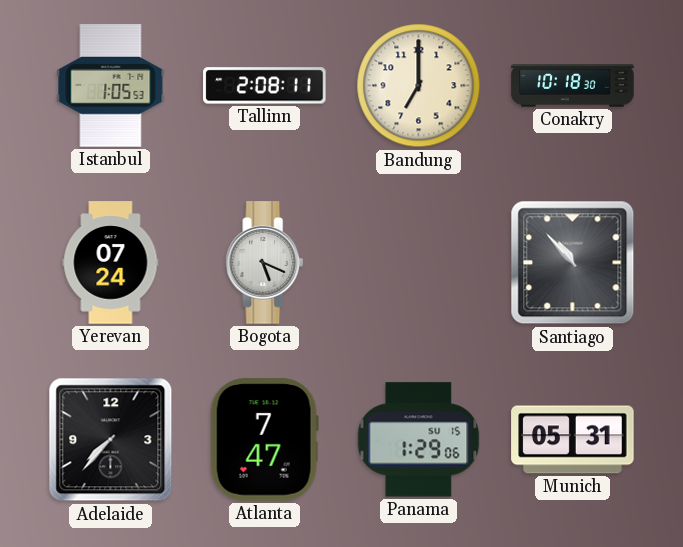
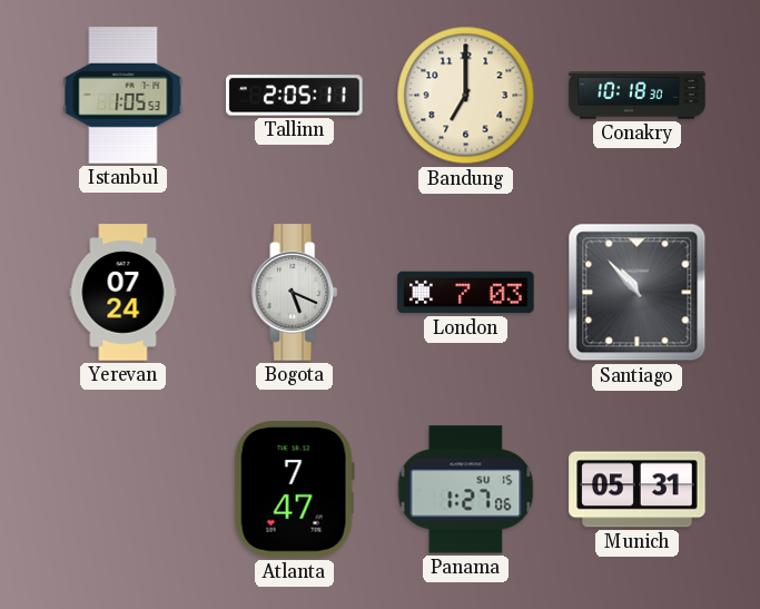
Tallinn: 2:08 -> 2:05 (295, 96)
London: none -> 7:03 (466, 293)
Adelaide: 7:37 -> none (111, 440)
Panama: 1:29 -> 1:27 (466, 490)
